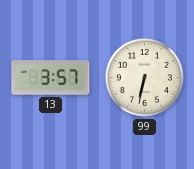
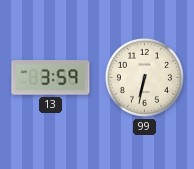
13: 3:57 -> 3:59 (51, 78)
